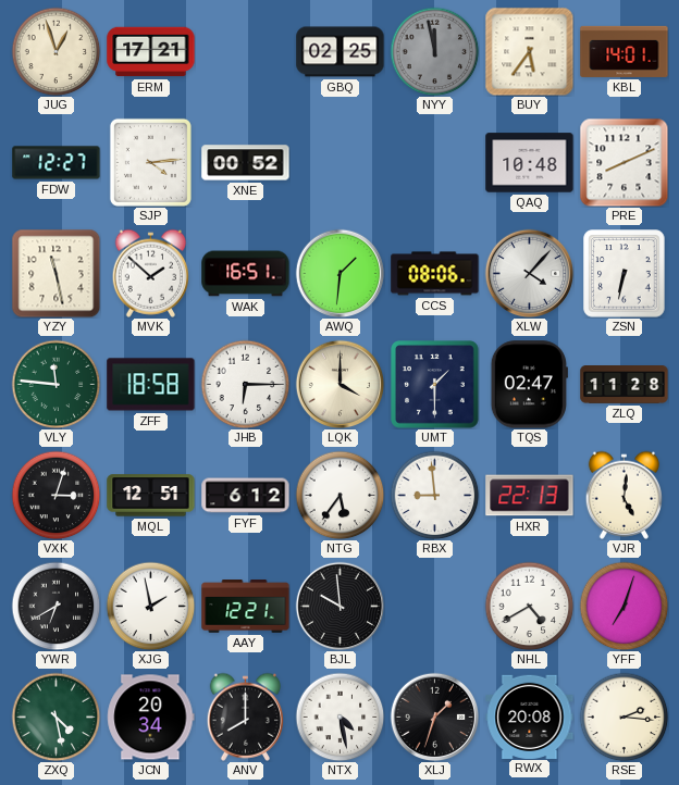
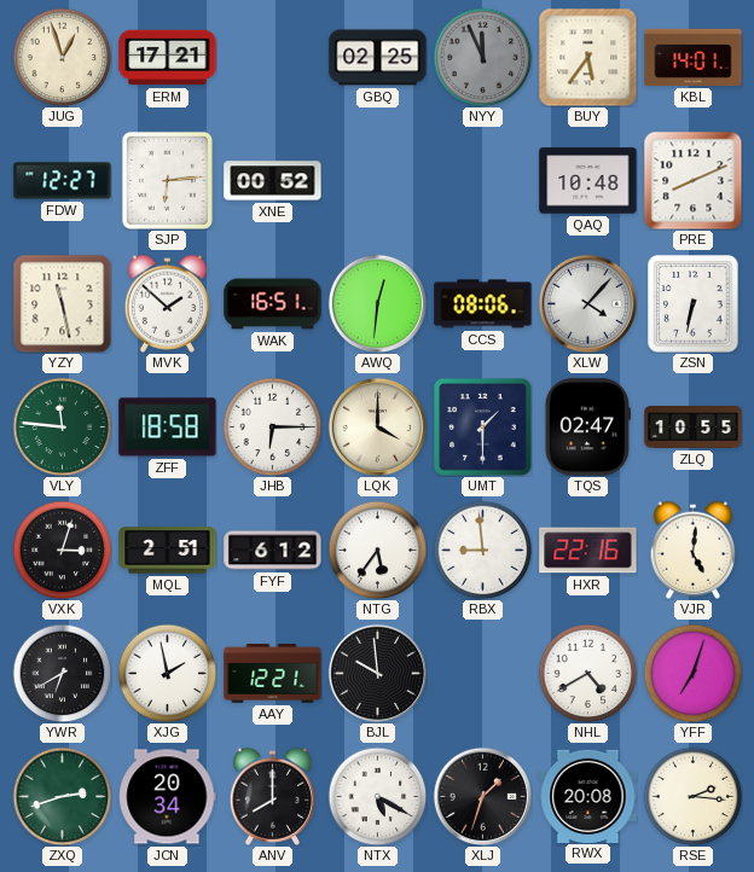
NYY: 11:58 -> 11:56 (482, 57)
SJP: 4:14 -> 6:14 (167, 180)
AWQ: 1:31 -> 12:31 (377, 303)
ZLQ: 11:28 -> 10:55 (694, 428)
MQL: 12:51 -> 2:51 (168, 551)
HXR: 22:13 -> 22:16 (588, 551)
ZXQ: 4:28 -> 2:42 (62, 796)
NTX: 4:28 -> 5:20 (377, 796)
